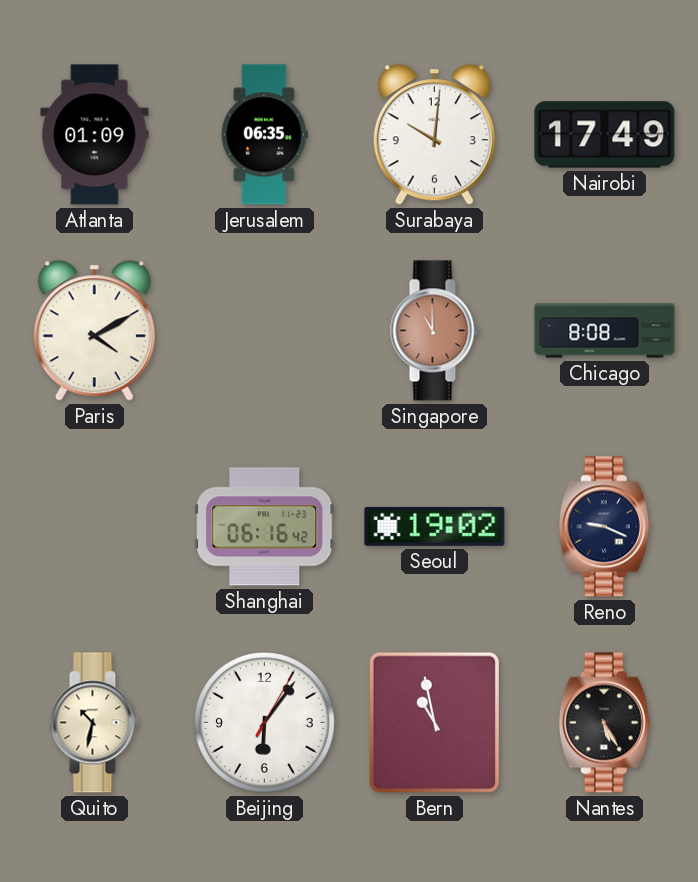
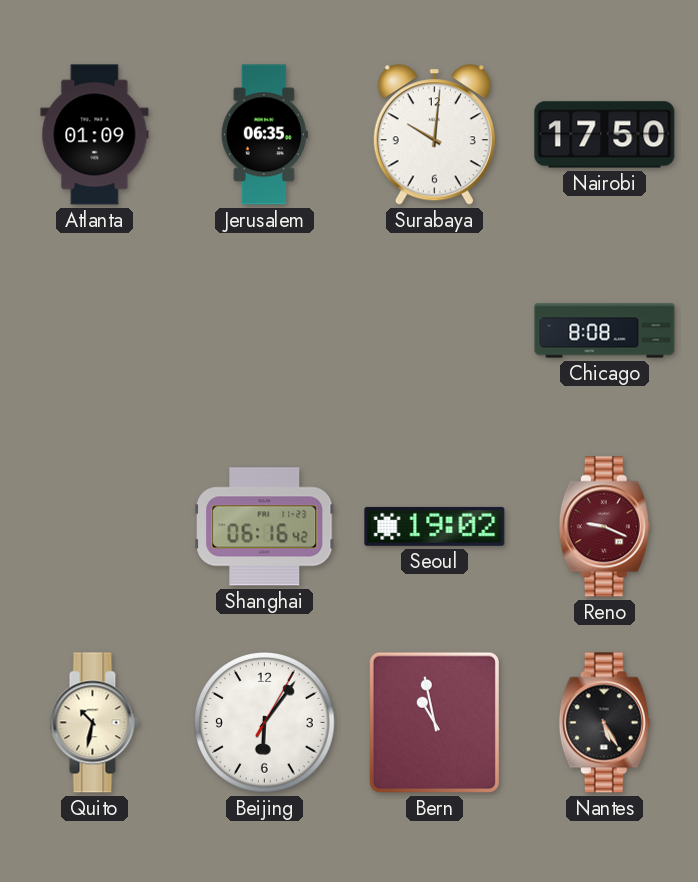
Nairobi: 17:49 -> 17:50 (605, 135)
Paris: 4:10 -> none (94, 331)
Singapore: 11:00 -> none (434, 331)
Reno dial: navy -> burgundy (604, 527)
